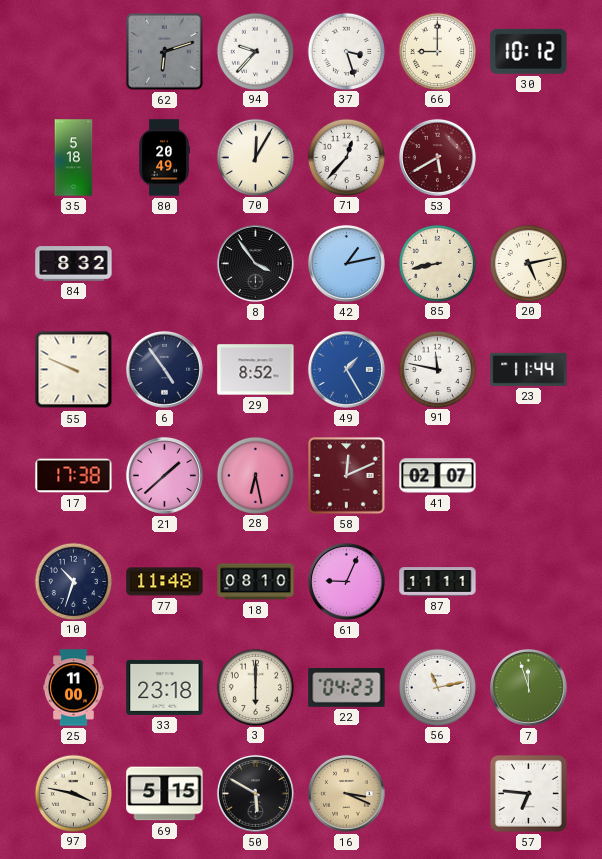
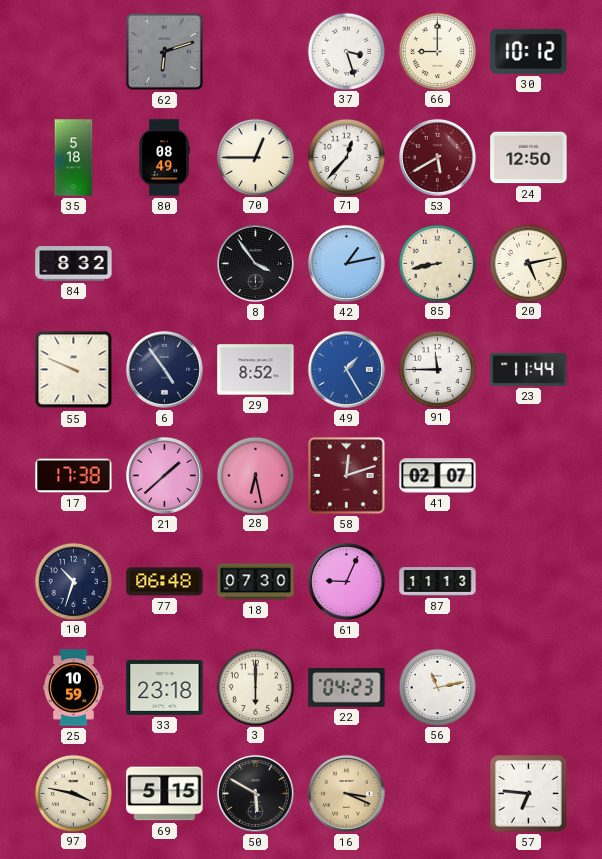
94: 9:37 -> none (255, 51)
80: 20:49 -> 08:49 (164, 158)
70: 12:05 -> 12:45 (255, 157)
24: none -> 12:50 (529, 158)
91: 11:47 -> 11:45 (437, 369)
58: 12:11 -> 12:12 (347, 476)
77: 11:48 -> 06:48 (165, 582)
18: 08:10 -> 07:30 (256, 582)
87: 11:11 -> 11:13 (438, 582)
25: 11:00 -> 10:59 (74, 688)
7: 11:57 -> none (528, 687)
